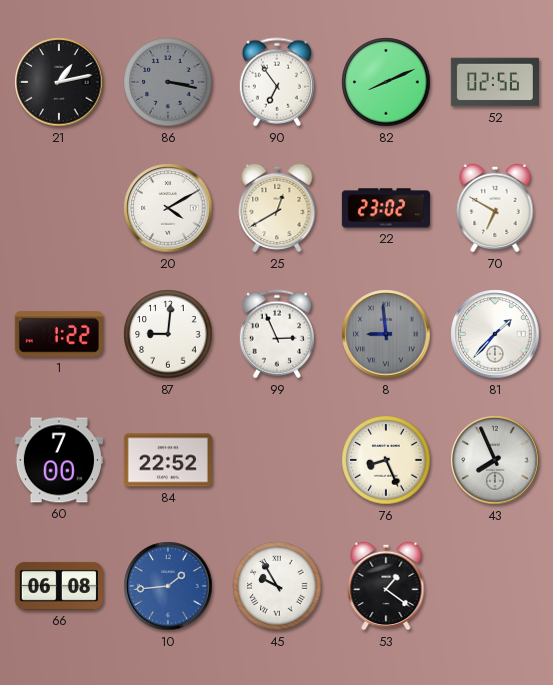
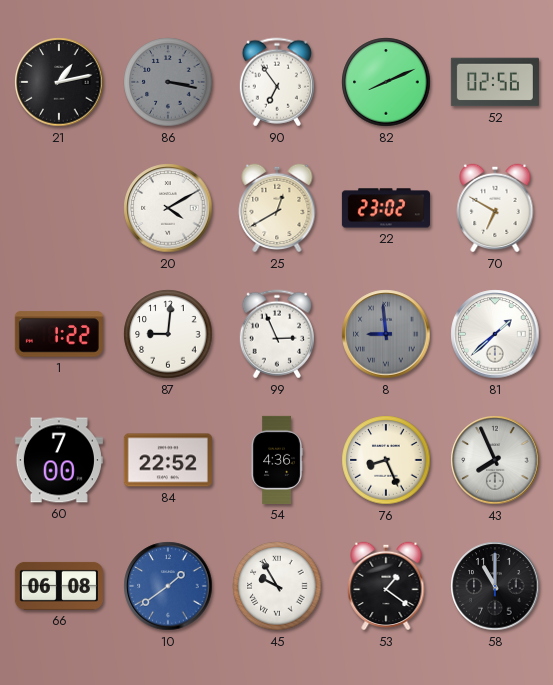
81: 1:37 -> 1:38 (495, 334)
54: none -> 4:36 (277, 460)
10: 1:44 -> 1:39 (168, 586)
58: none -> 11:00 (495, 586)
